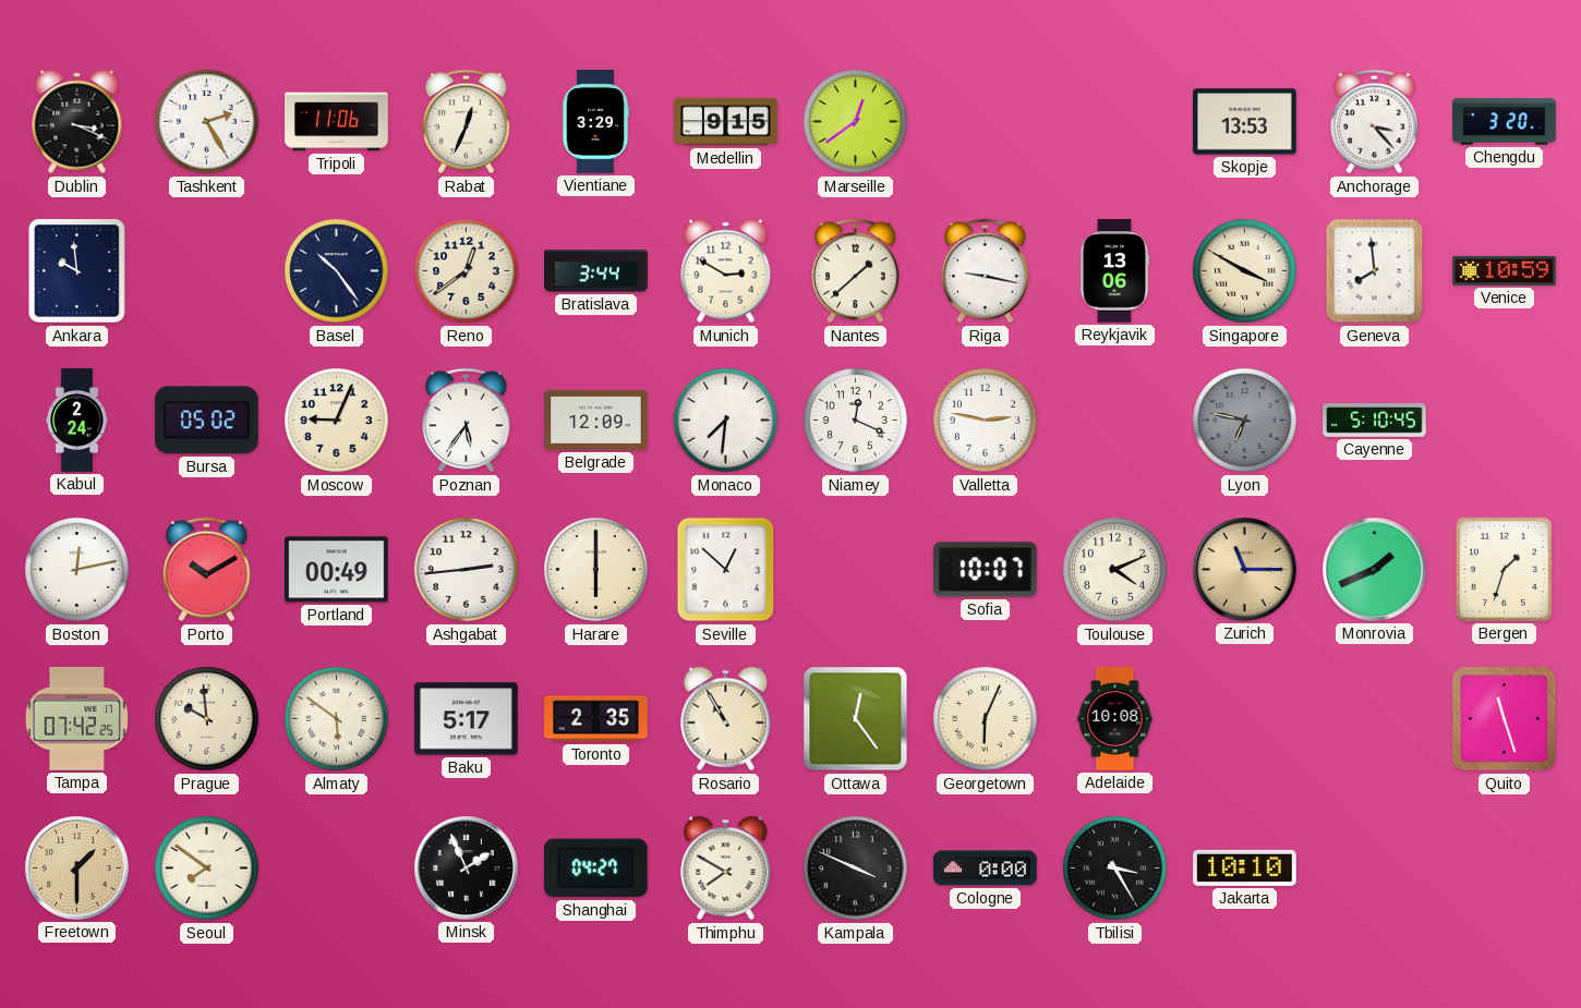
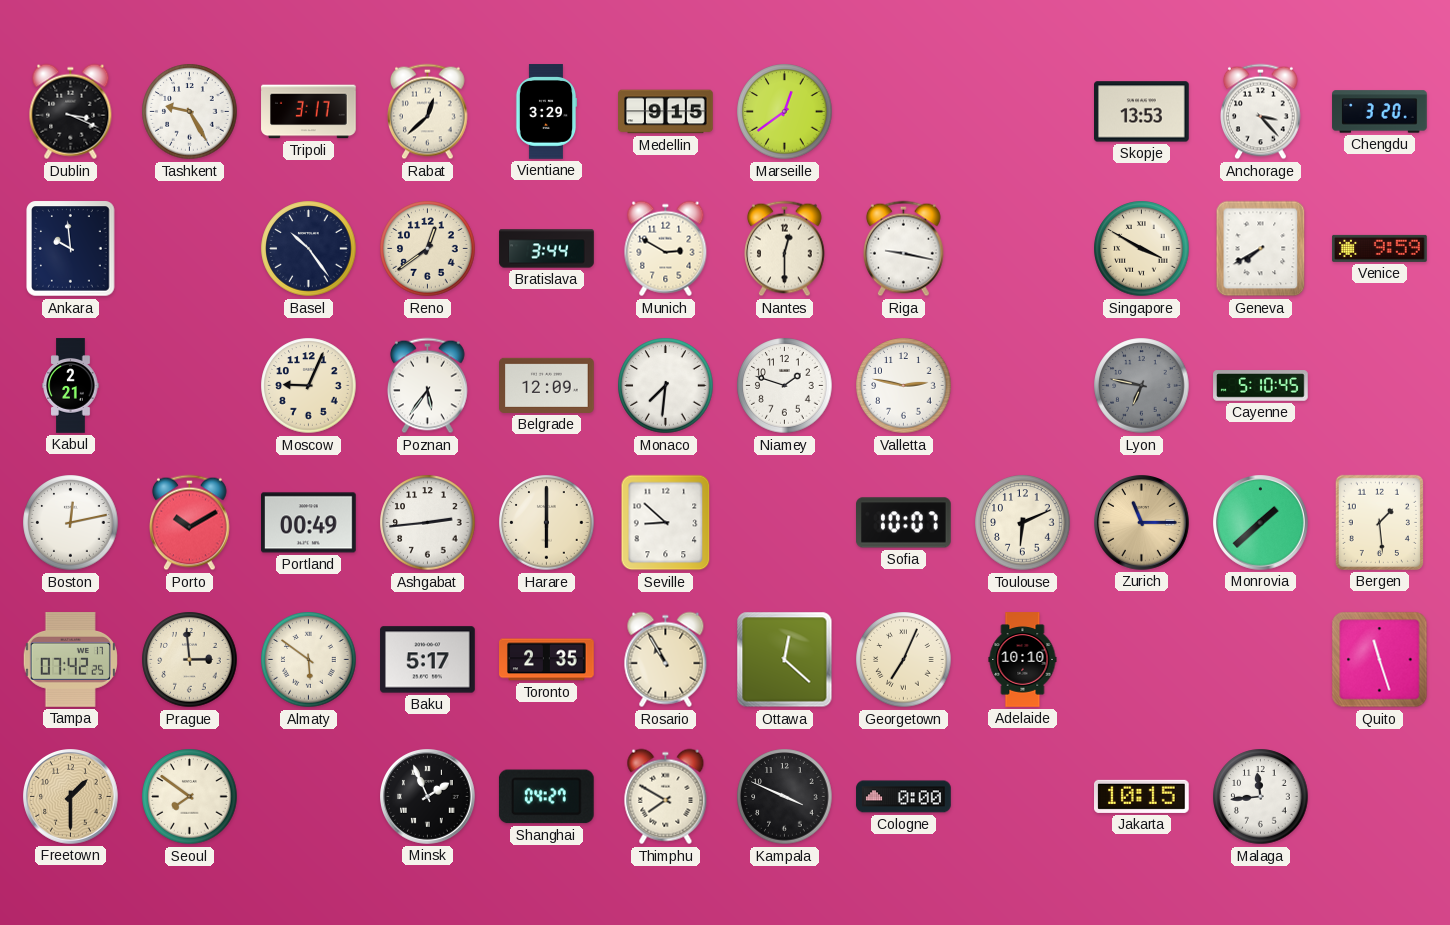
Tashkent: 2:25 -> 9:25 (190, 112)
Tripoli: 11:06 -> 3:17 (309, 112)
Rabat: 12:34 -> 12:38 (428, 112)
Nantes: 1:38 -> 12:30 (785, 249)
Reykjavik: 13:06 -> none (1114, 271)
Geneva: 7:59 -> 7:40 (1261, 249)
Venice: 10:59 -> 9:59 (1380, 248)
Kabul: 2:24 -> 2:21 (71, 386)
Bursa: 05:02 -> none (206, 421)
Niamey: 12:19 -> 1:48 (785, 386)
Seville: 12:52 -> 8:52 (666, 523)
Toulouse: 4:11 -> 6:11 (1023, 523)
Monrovia: 1:41 -> 1:38 (1261, 523)
Bergen: 1:33 -> 1:29 (1379, 522)
Prague: 9:59 -> 2:59 (190, 660)
Ottawa: 12:24 -> 12:22 (785, 660)
Georgetown: 6:04 -> 7:04 (904, 660)
Adelaide: 10:08 -> 10:10 (1023, 660)
Tbilisi: 3:25 -> none (1115, 869)
Jakarta: 10:10 -> 10:15 (1142, 796)
Malaga: none -> 11:44 (1261, 797)
